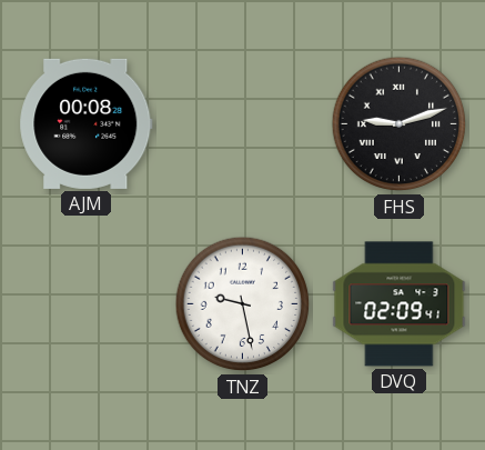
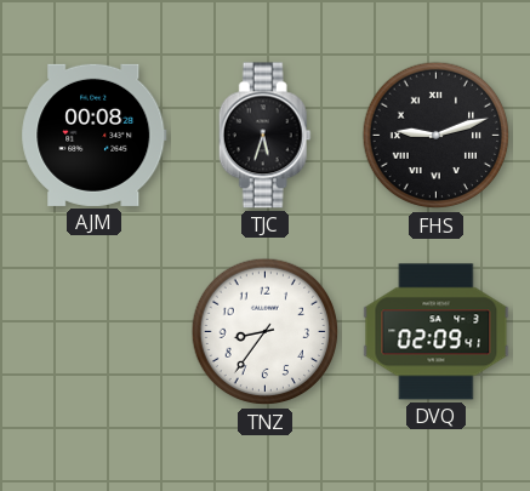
TJC: none -> 5:33 (264, 136)
TNZ: 9:28 -> 8:36 (266, 332)
